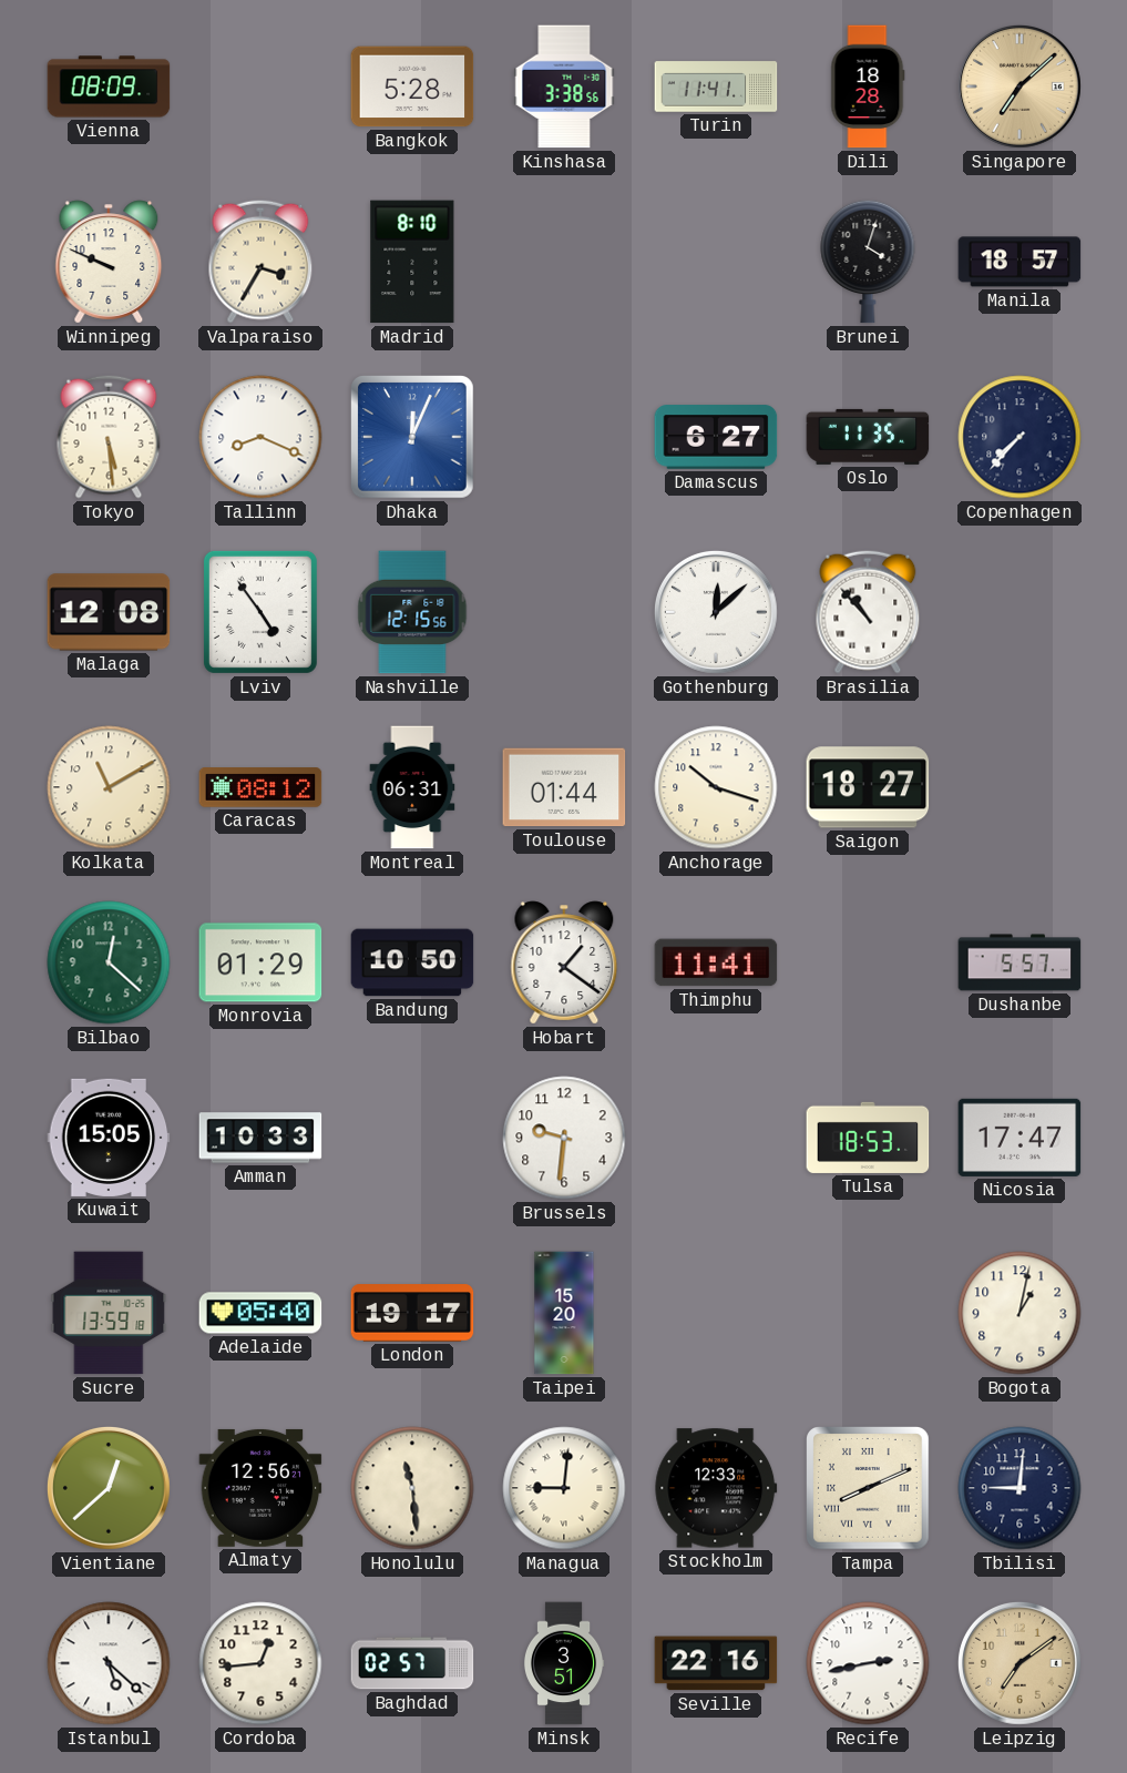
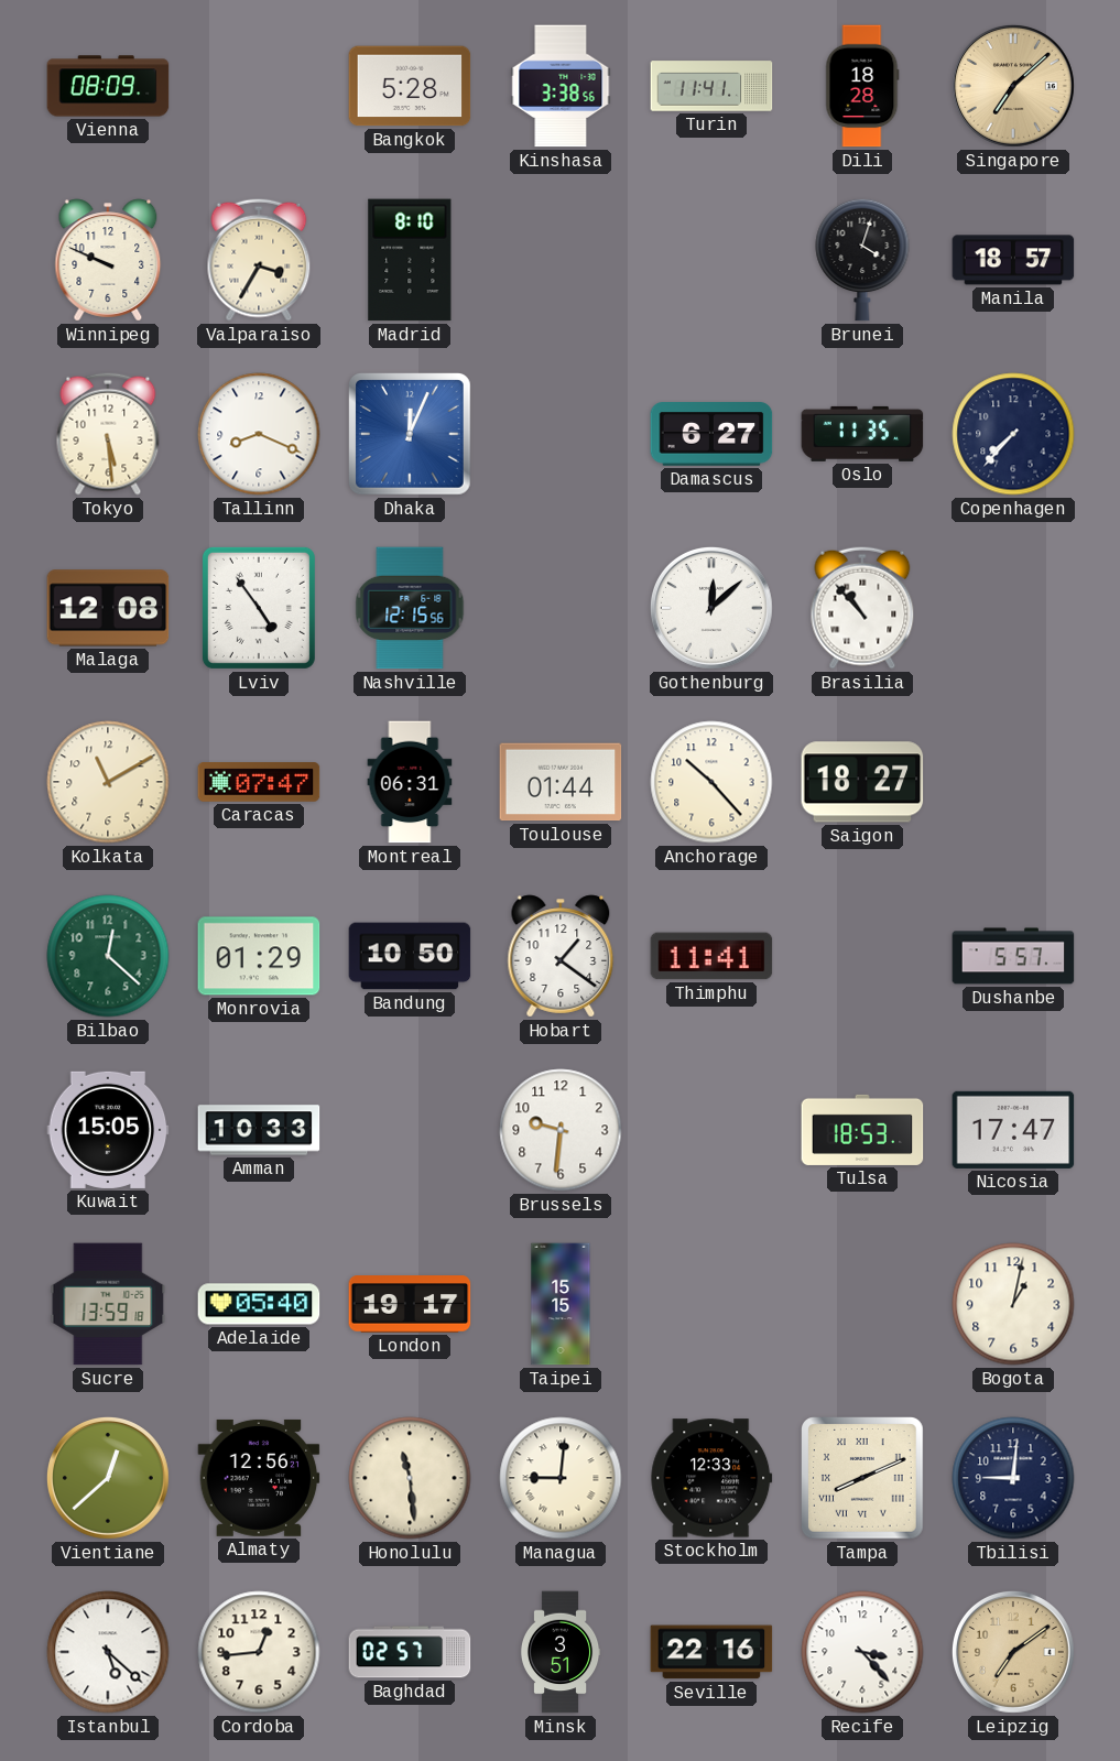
Caracas: 08:12 -> 07:47 (259, 782)
Anchorage: 10:18 -> 10:23 (711, 782)
Taipei: 15:20 -> 15:15 (561, 1304)
Recife: 2:43 -> 3:23 (862, 1652)
